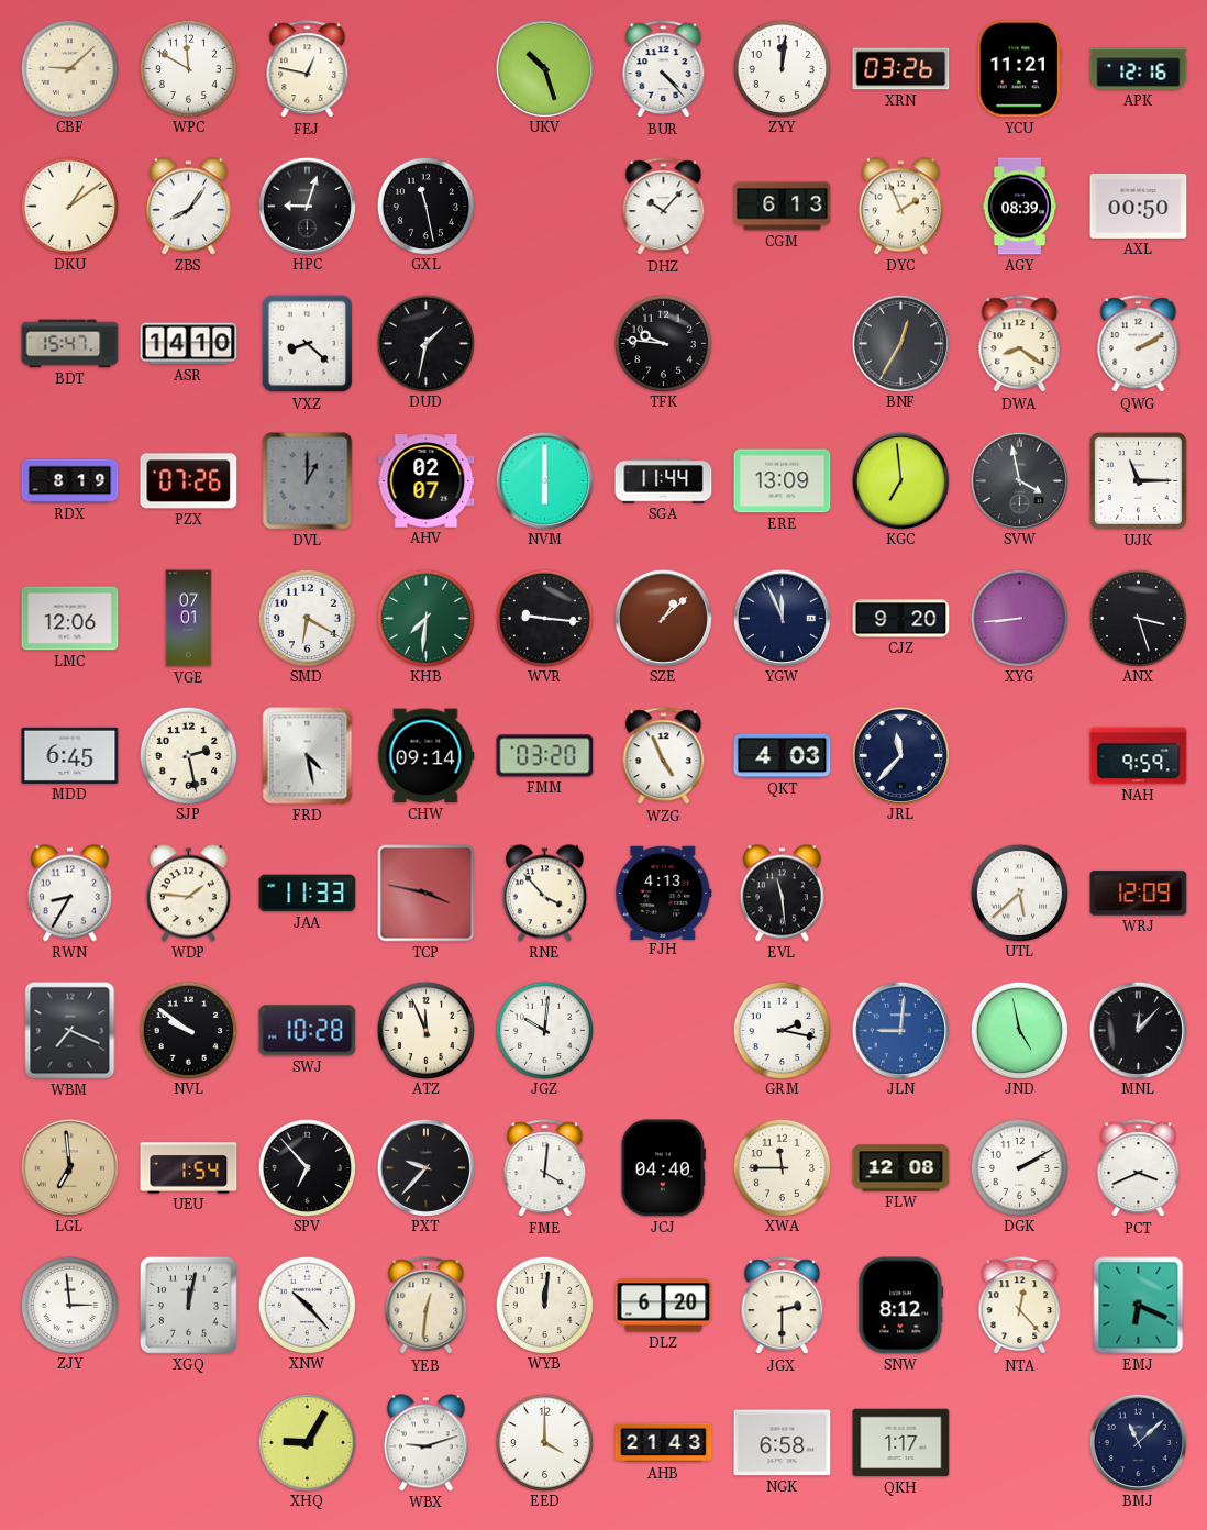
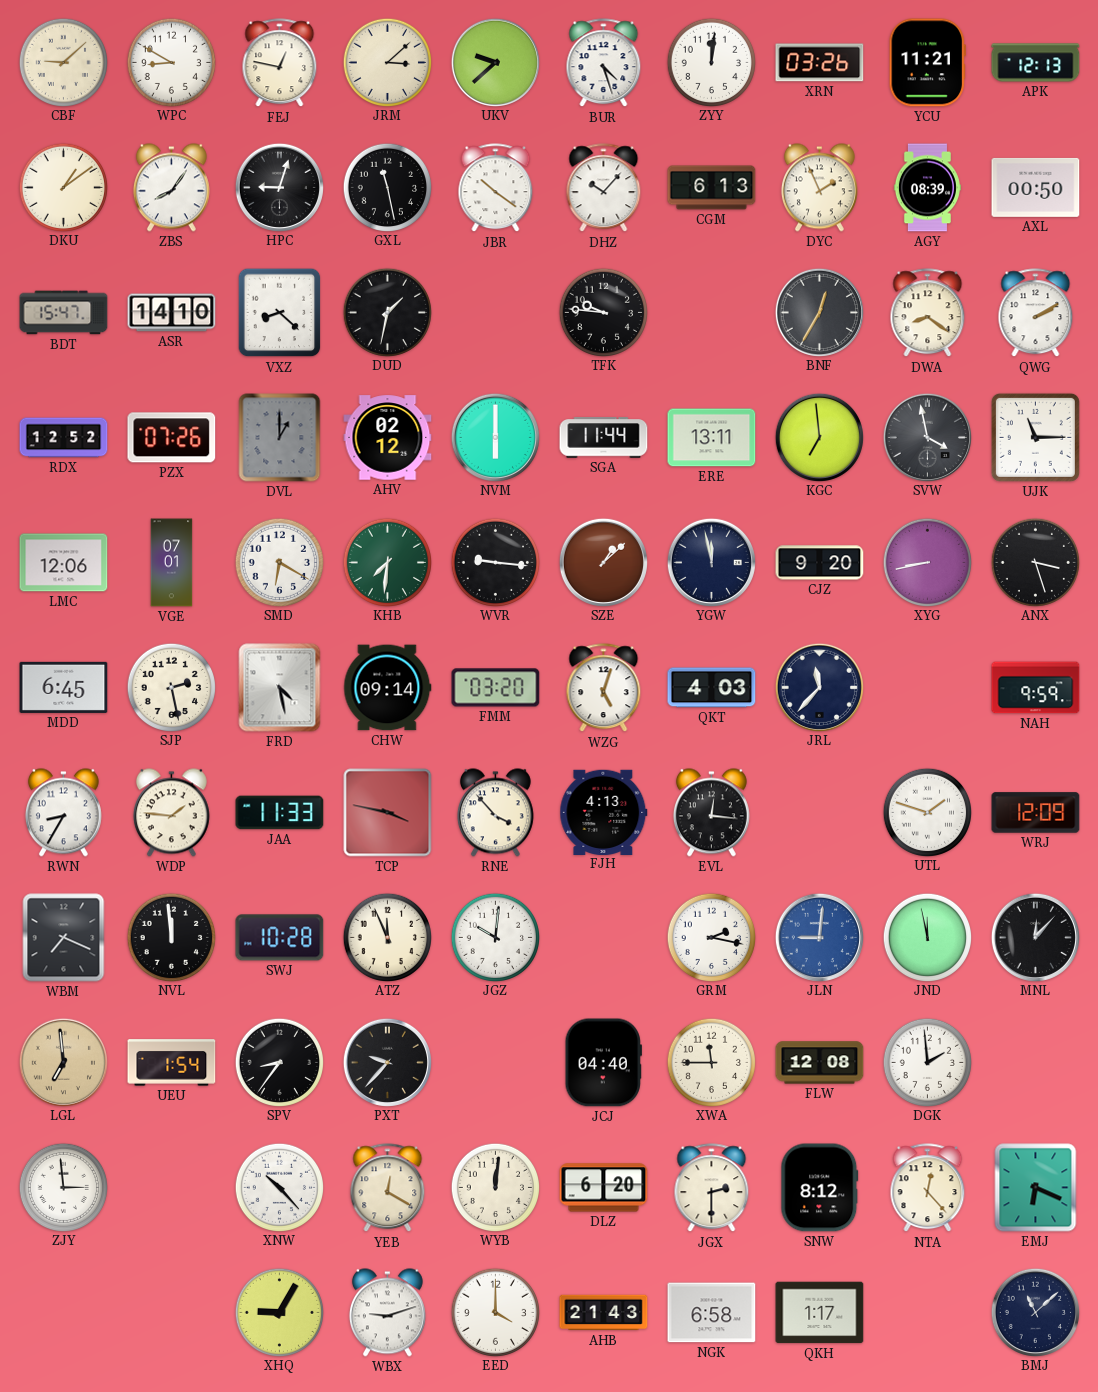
WPC: 11:50 -> 8:50 (171, 62)
JRM: none -> 3:08 (387, 62)
UKV: 10:27 -> 9:38 (495, 62)
BUR: 4:23 -> 4:27 (604, 63)
APK: 12:16 -> 12:13 (1036, 63)
JBR: none -> 10:21 (496, 188)
RDX: 8:19 -> 12:52 (64, 438)
AHV: 02:07 -> 02:12 (388, 438)
ERE: 13:09 -> 13:11 (712, 438)
YGW: 11:56 -> 11:58 (711, 562)
XYG: 8:44 -> 8:43 (927, 562)
WZG: 4:56 -> 5:03 (604, 688)
EVL: 11:29 -> 12:16 (711, 813)
UTL: 5:38 -> 1:48 (927, 812)
NVL: 9:51 -> 11:59 (171, 937)
JND: 4:58 -> 11:58 (927, 937)
SPV: 6:53 -> 8:36 (279, 1062)
FME: 4:01 -> none (545, 1168)
DGK: 2:10 -> 1:59 (927, 1062)
PCT: 3:41 -> none (1139, 1168)
XGQ: 12:02 -> none (188, 1305)
YEB: 12:31 -> 12:20 (388, 1188)
